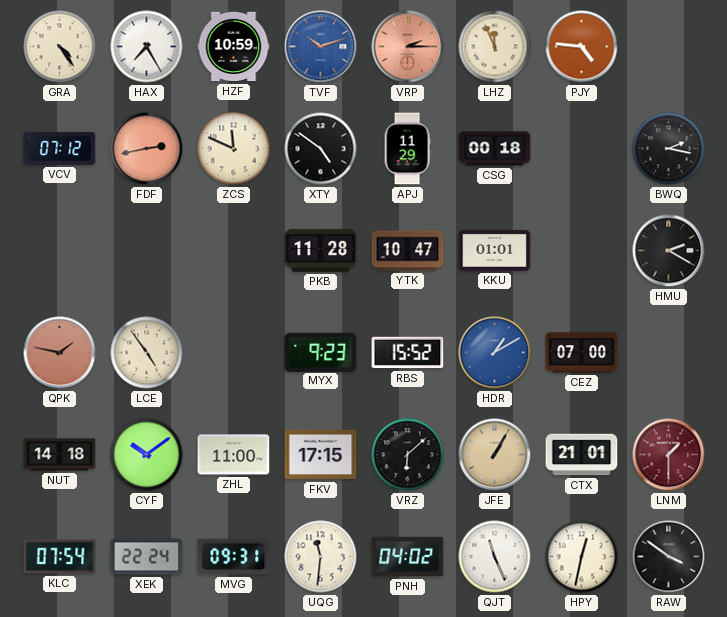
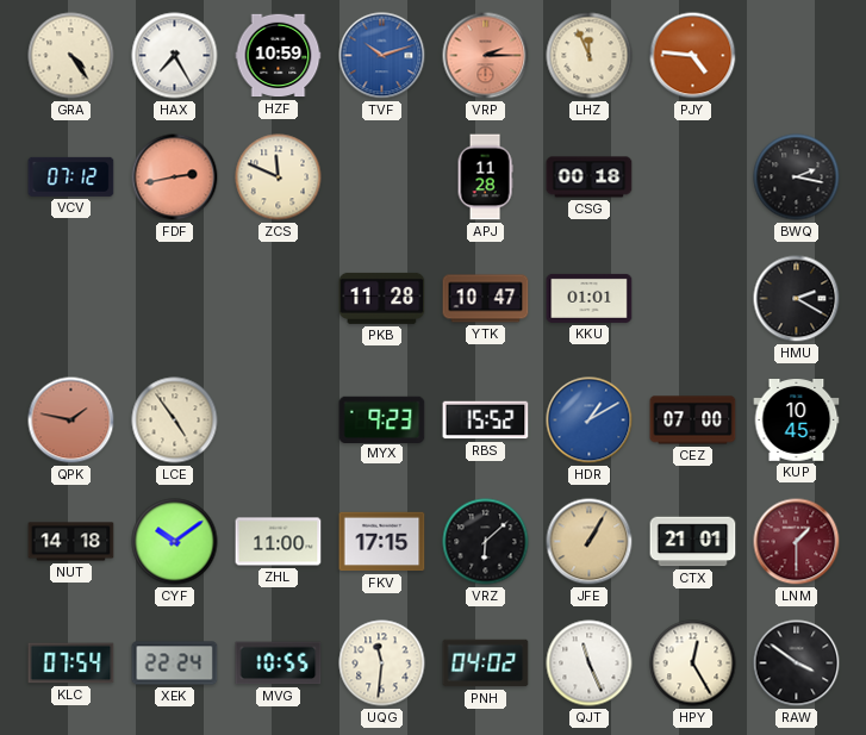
XTY: 4:51 -> none (321, 149)
APJ: 11:29 -> 11:28 (485, 177)
KUP: none -> 10:45 (797, 421)
MVG: 09:31 -> 10:55 (279, 664)
HPY: 12:32 -> 12:25 (693, 664)
